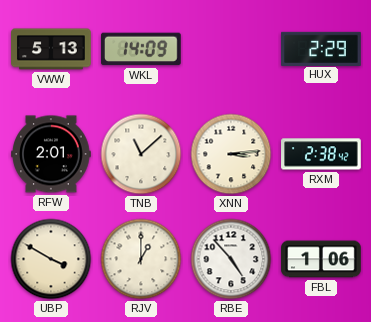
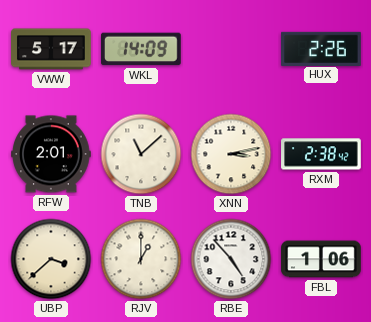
VWW: 5:13 -> 5:17 (51, 49)
HUX: 2:29 -> 2:26 (321, 48)
XNN: 3:14 -> 3:13 (231, 154)
UBP: 3:50 -> 3:38 (51, 259)
